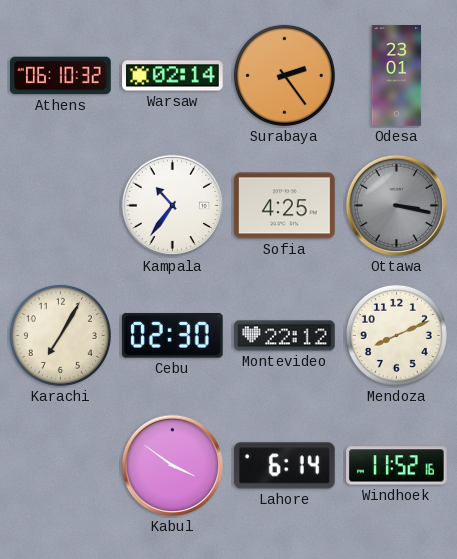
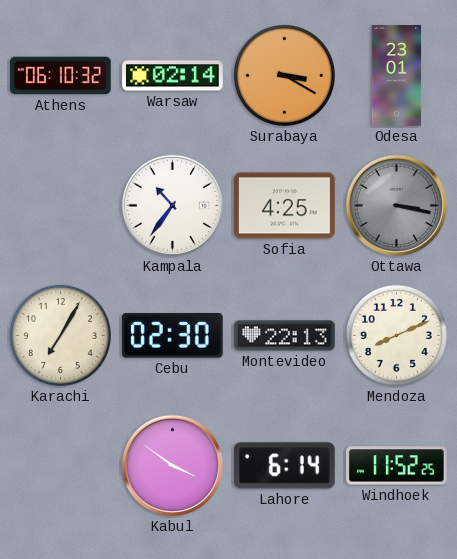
Surabaya: 2:24 -> 3:20 (284, 75)
Montevideo: 22:12 -> 22:13 (285, 336)
Windhoek: 11:52:16 -> 11:52:25 (397, 466)
